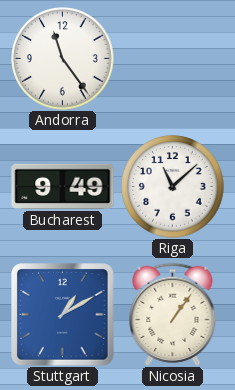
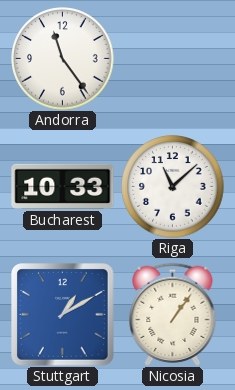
Bucharest: 9:49 -> 10:33 (63, 186)
